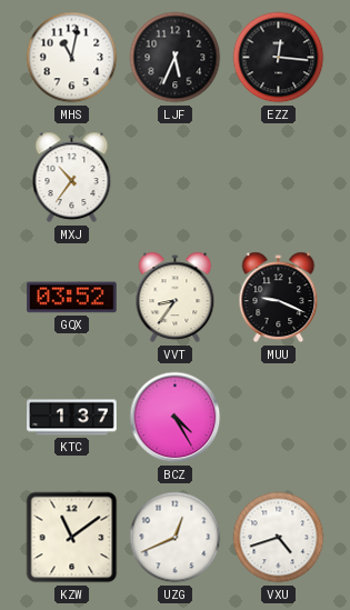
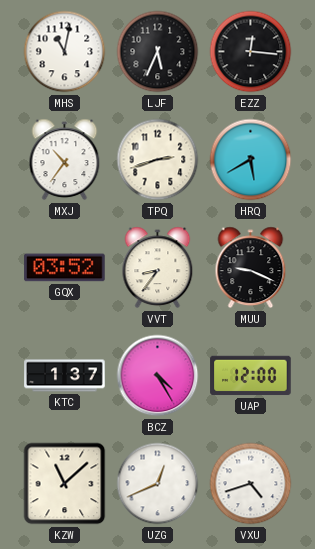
TPQ: none -> 2:42 (158, 160)
HRQ: none -> 5:40 (251, 160)
UAP: none -> 12:00 (251, 376)
KZW: 11:09 -> 11:08 (65, 484)
